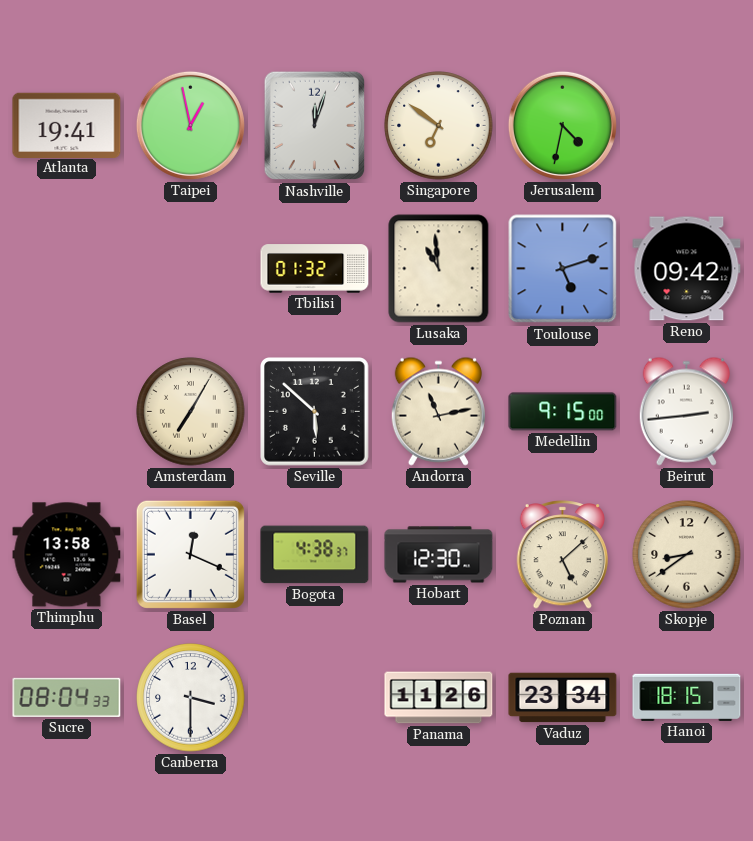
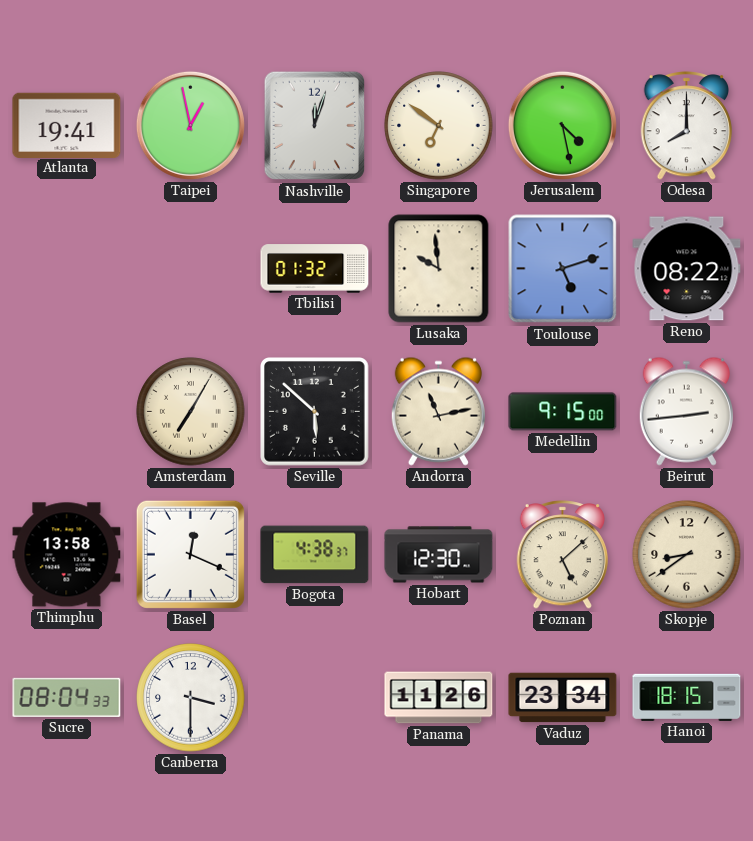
Jerusalem: 4:32 -> 4:28 (562, 125)
Odesa: none -> 8:00 (686, 126)
Lusaka: 10:59 -> 9:59 (439, 269)
Reno: 09:42 -> 08:22 (687, 269)
